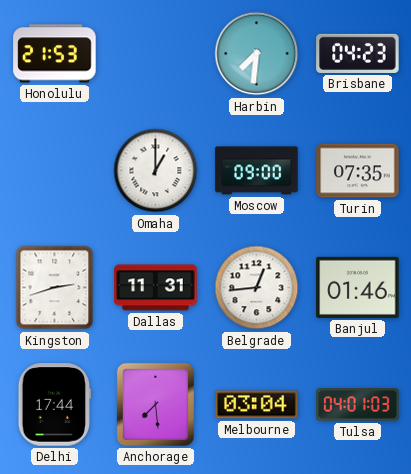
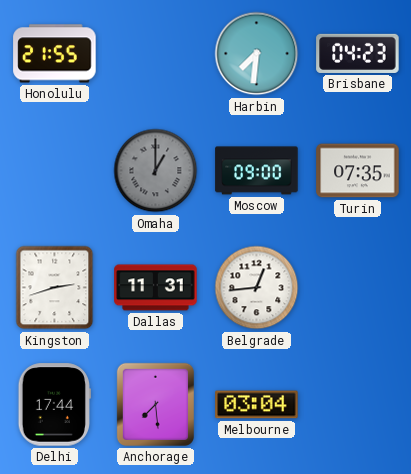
Honolulu: 21:53 -> 21:55 (55, 54)
Omaha dial: white -> grey (156, 171)
Banjul: 01:46 -> none (358, 287)
Tulsa: 04:01 -> none (358, 405)
